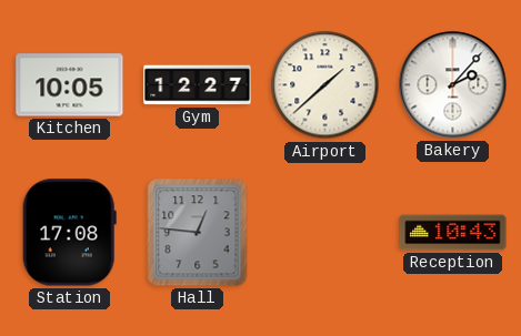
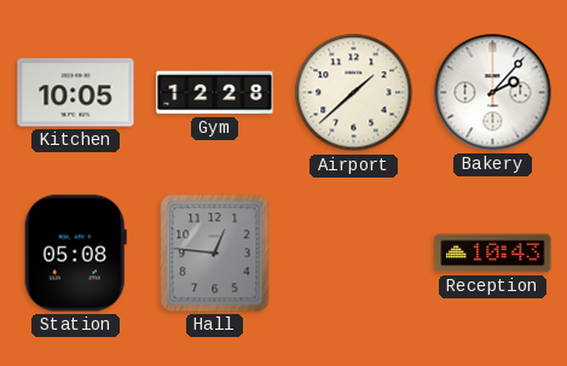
Gym: 12:27 -> 12:28 (215, 93)
Station: 17:08 -> 05:08 (75, 254)
